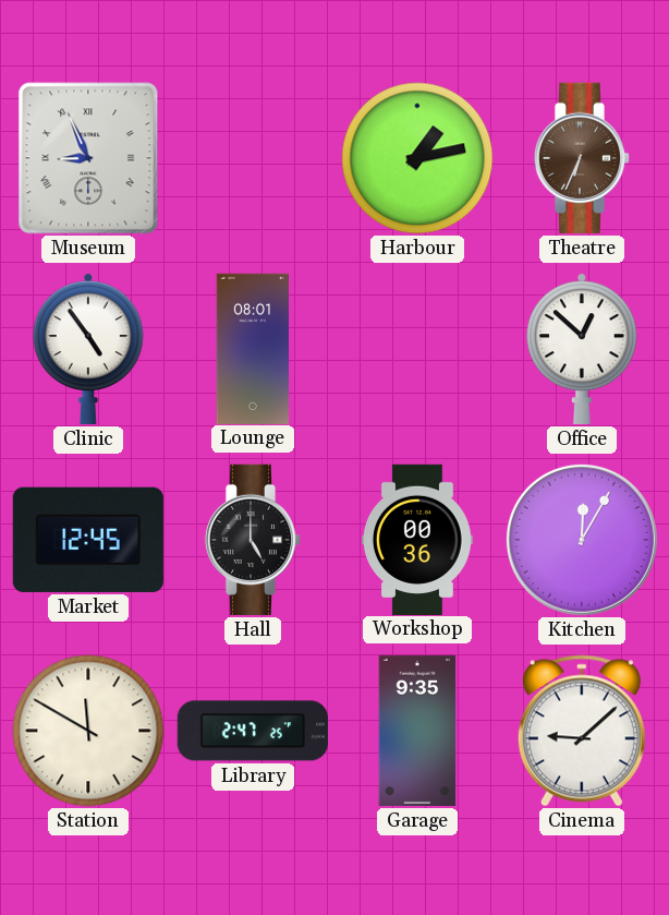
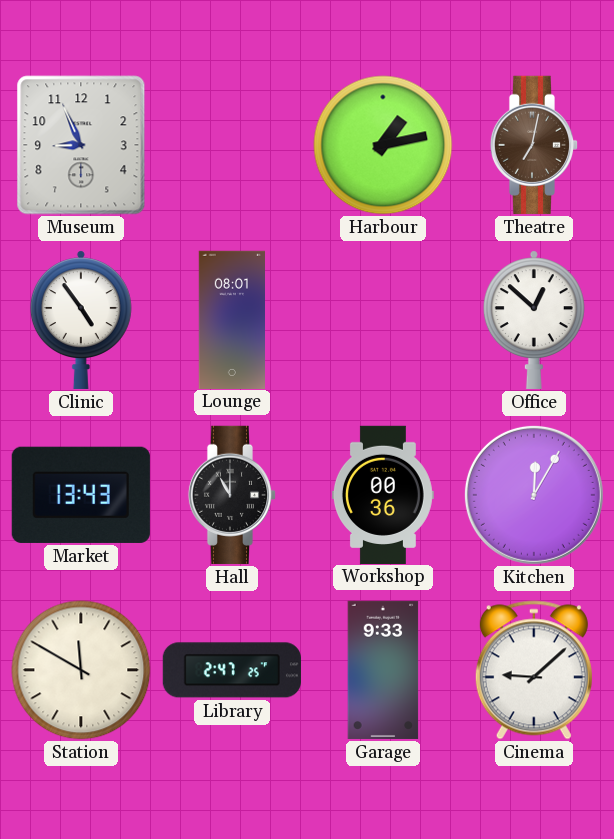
Museum numerals: Roman -> Arabic (81, 145)
Theatre: 6:34 -> 7:02 (534, 145)
Market: 12:45 -> 13:43 (81, 495)
Hall: 5:00 -> 11:00 (232, 495)
Garage: 9:35 -> 9:33 (383, 670)
